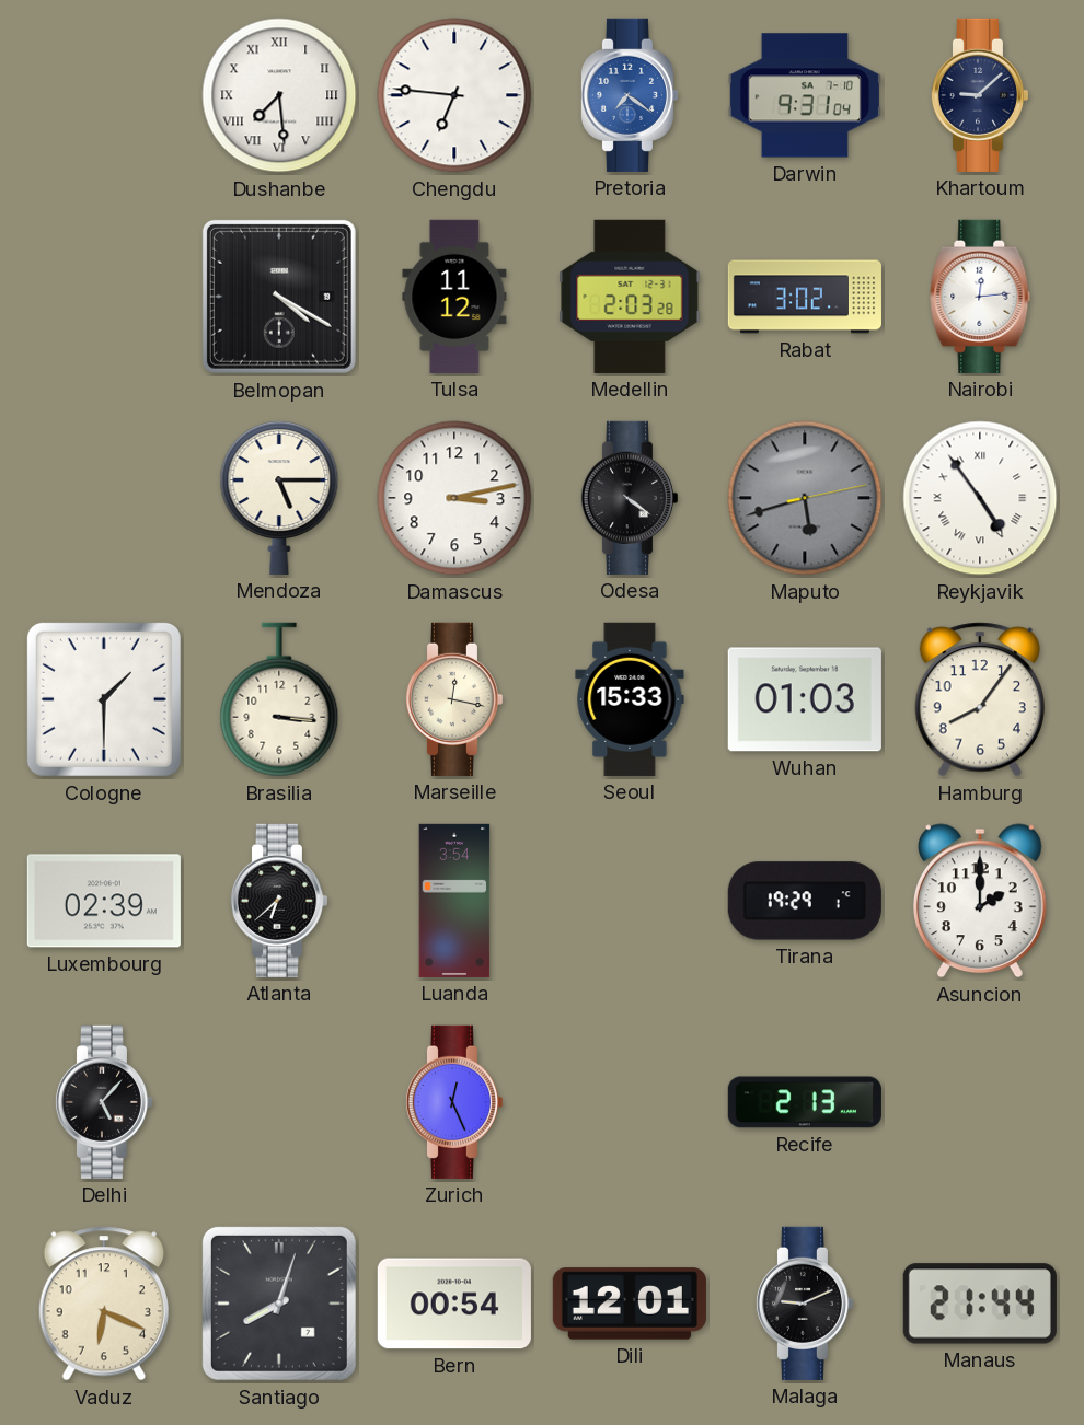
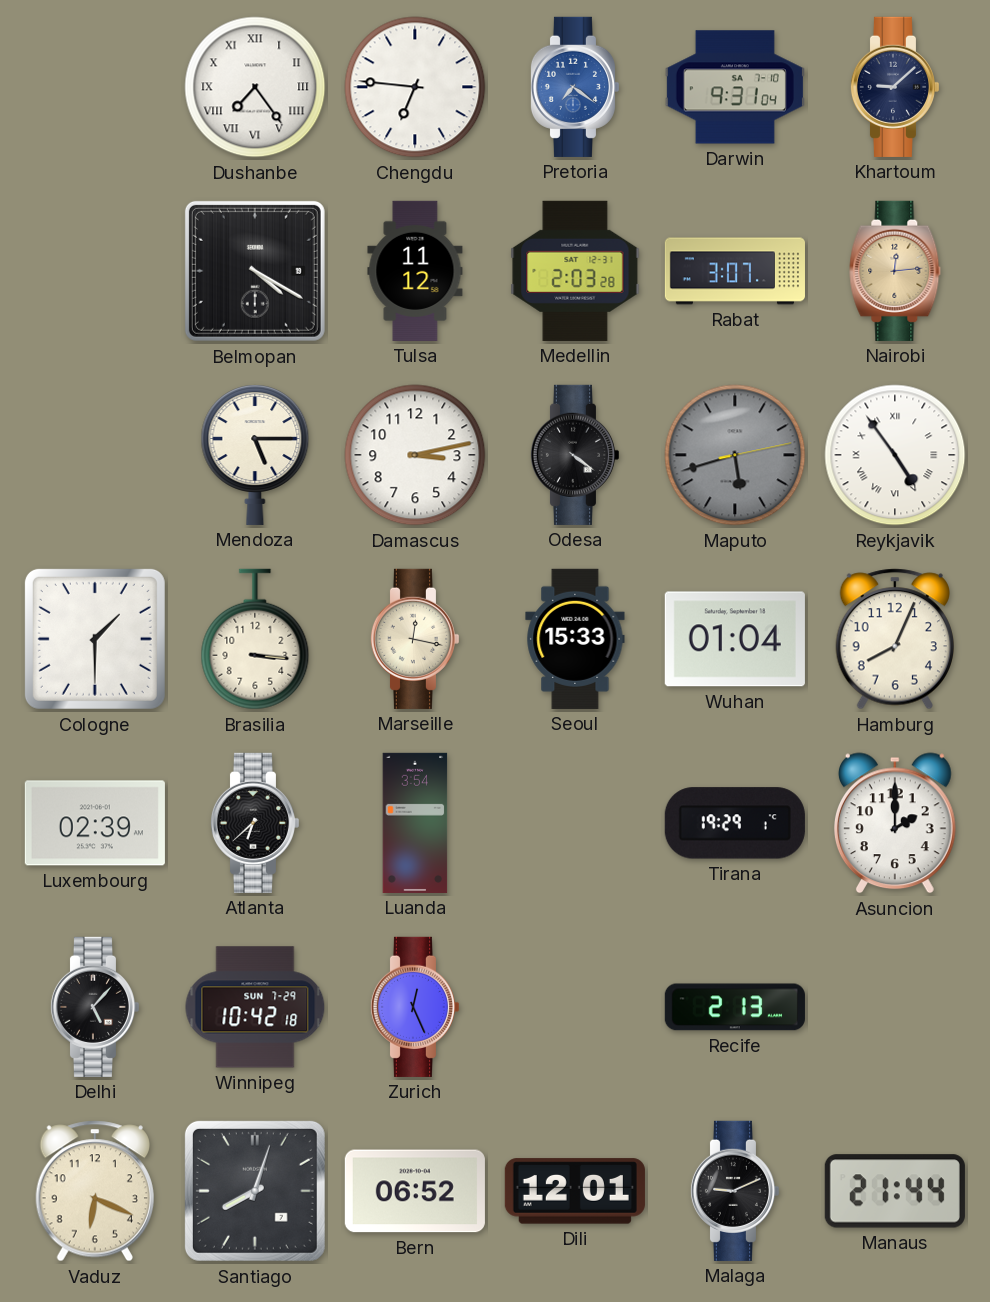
Dushanbe: 7:29 -> 7:24 (255, 87)
Rabat: 3:02 -> 3:07 (735, 271)
Nairobi dial: white -> champagne (895, 271)
Wuhan: 01:03 -> 01:04 (735, 639)
Hamburg: 8:06 -> 8:04 (894, 639)
Winnipeg: none -> 10:42 (255, 1007)
Bern: 00:54 -> 06:52 (415, 1191)
